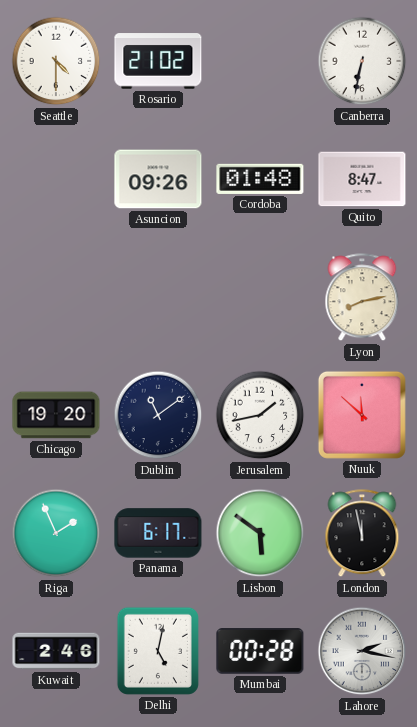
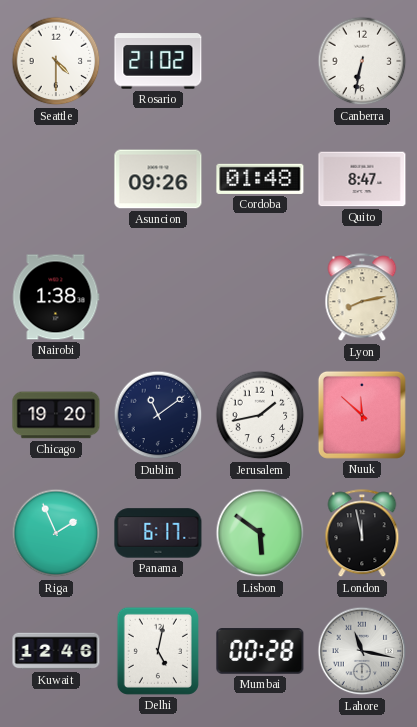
Nairobi: none -> 1:38 (56, 297)
Kuwait: 2:46 -> 12:46 (56, 651)
Lahore: 2:17 -> 11:17 (362, 651)
